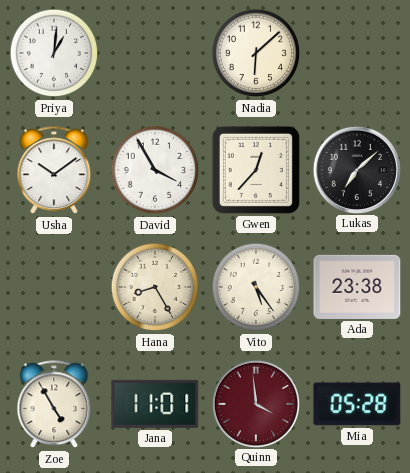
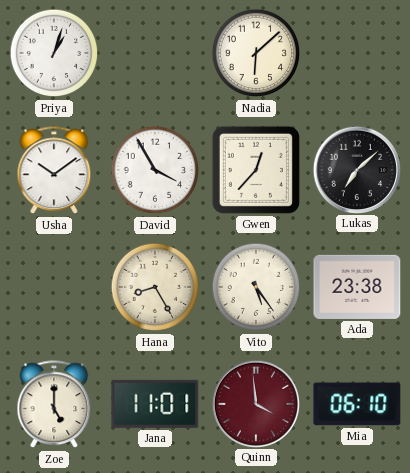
Priya: 1:01 -> 1:03 (54, 53)
Zoe: 4:55 -> 5:00 (54, 405)
Mia: 05:28 -> 06:10 (357, 404)
